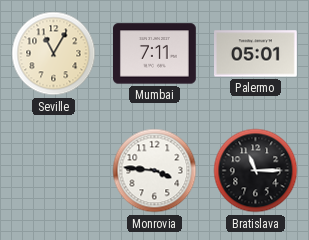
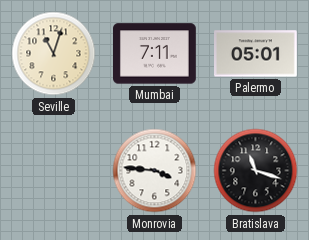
Seville: 11:05 -> 11:03 (54, 54)
Bratislava: 11:15 -> 11:18 (256, 171)
